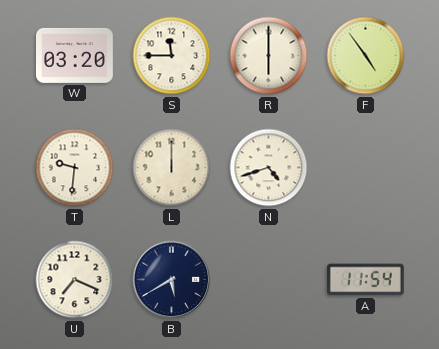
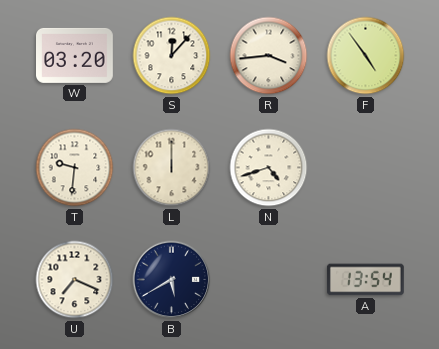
S: 11:45 -> 12:07 (172, 56)
R: 6:00 -> 3:44 (269, 56)
A: 11:54 -> 13:54 (365, 280)
